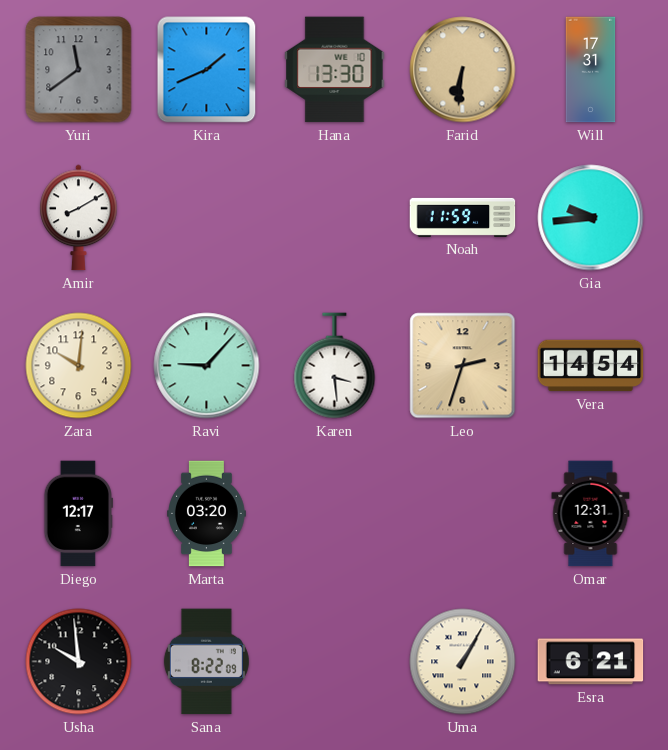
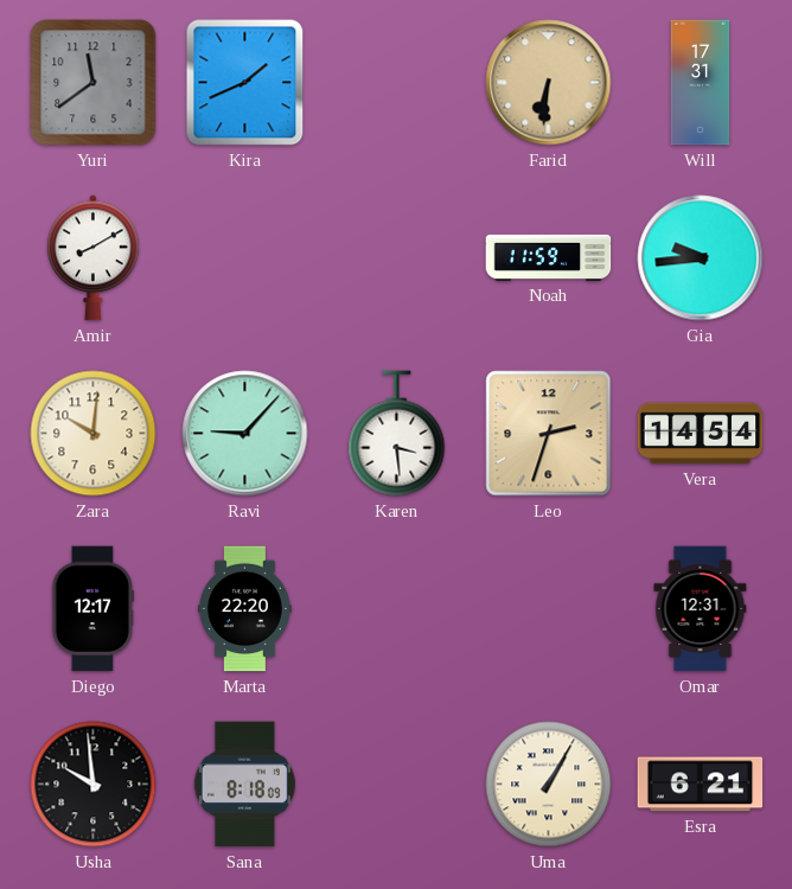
Hana: 13:30 -> none (335, 70)
Marta: 03:20 -> 22:20 (245, 609)
Sana: 8:22 -> 8:18 (244, 785)
